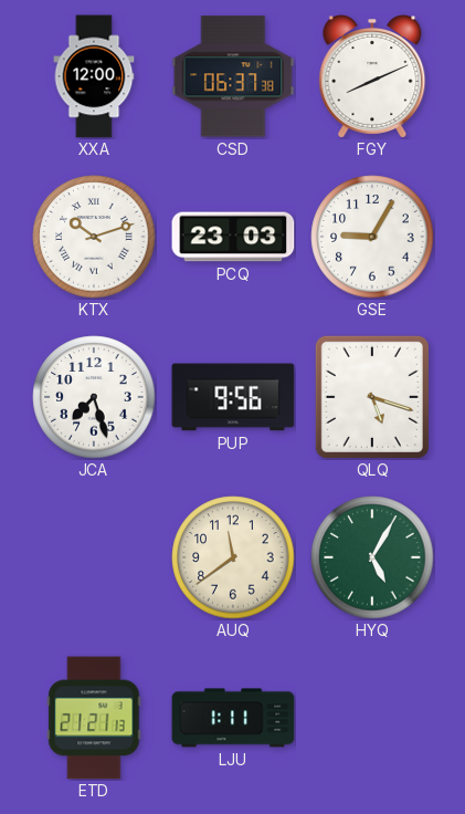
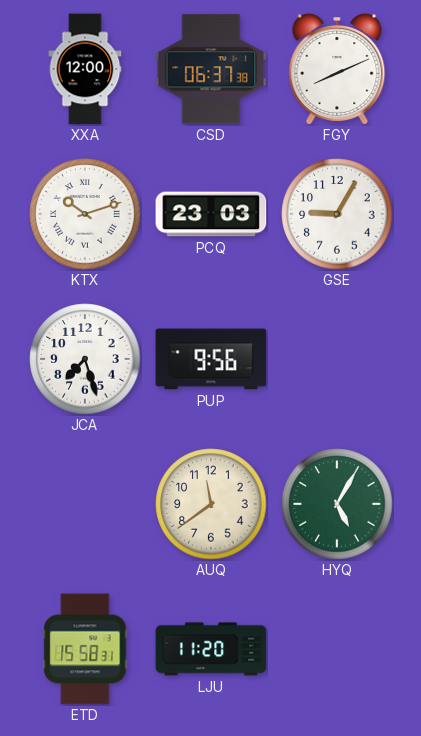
QLQ: 5:18 -> none (372, 397)
ETD: 21:21 -> 15:58 (85, 649)
LJU: 1:11 -> 11:20 (211, 649)
